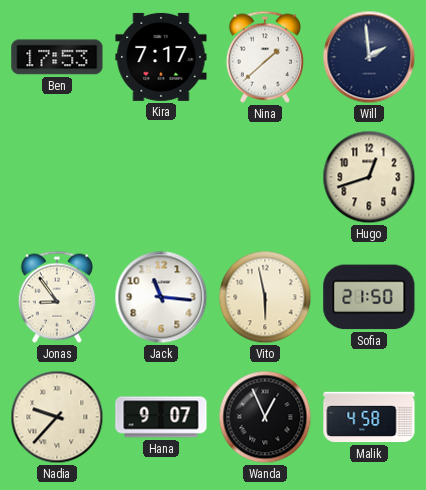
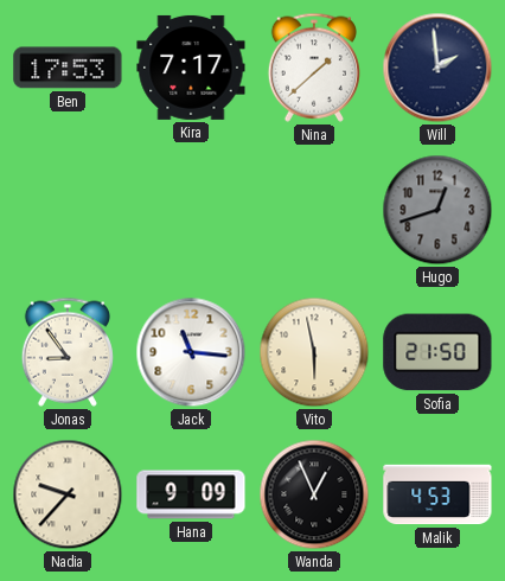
Hugo dial: cream -> grey (437, 210)
Hana: 9:07 -> 9:09 (191, 494)
Malik: 4:58 -> 4:53 (437, 494)
